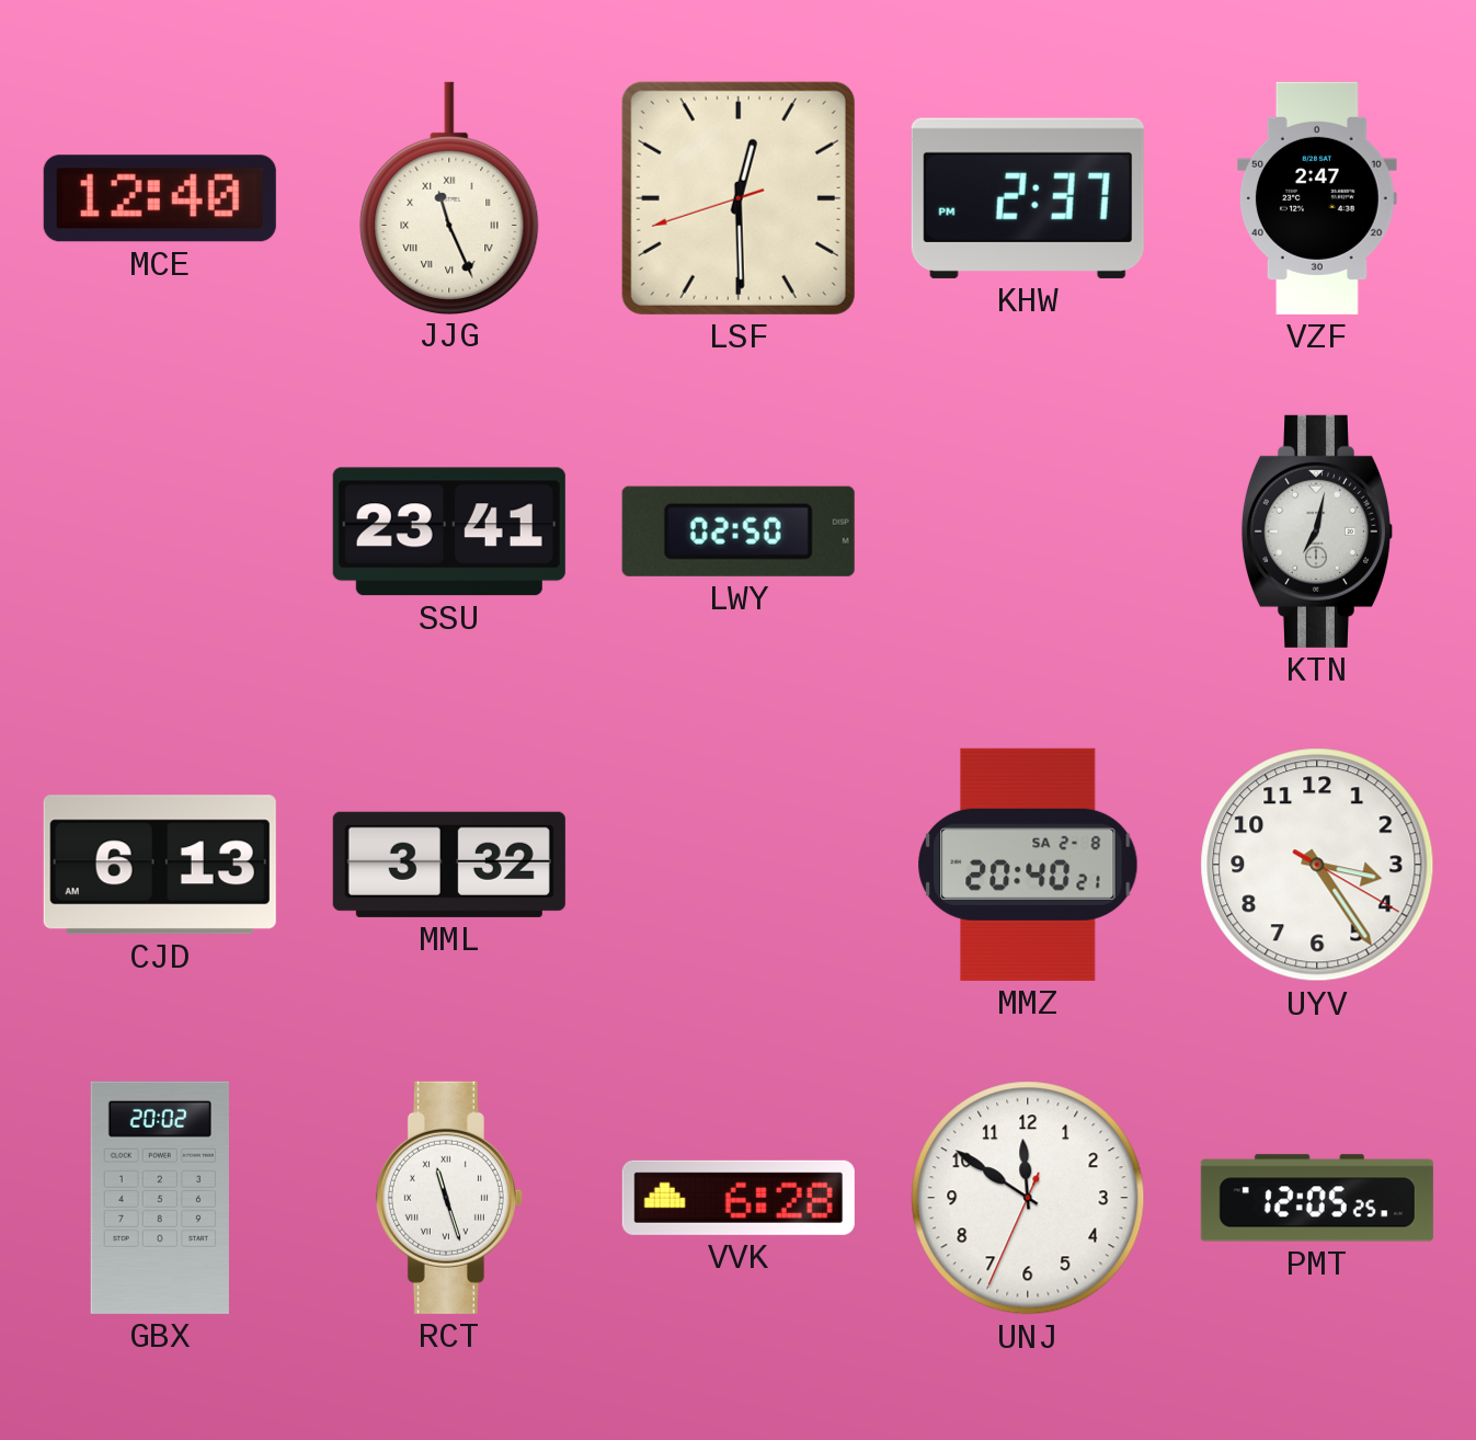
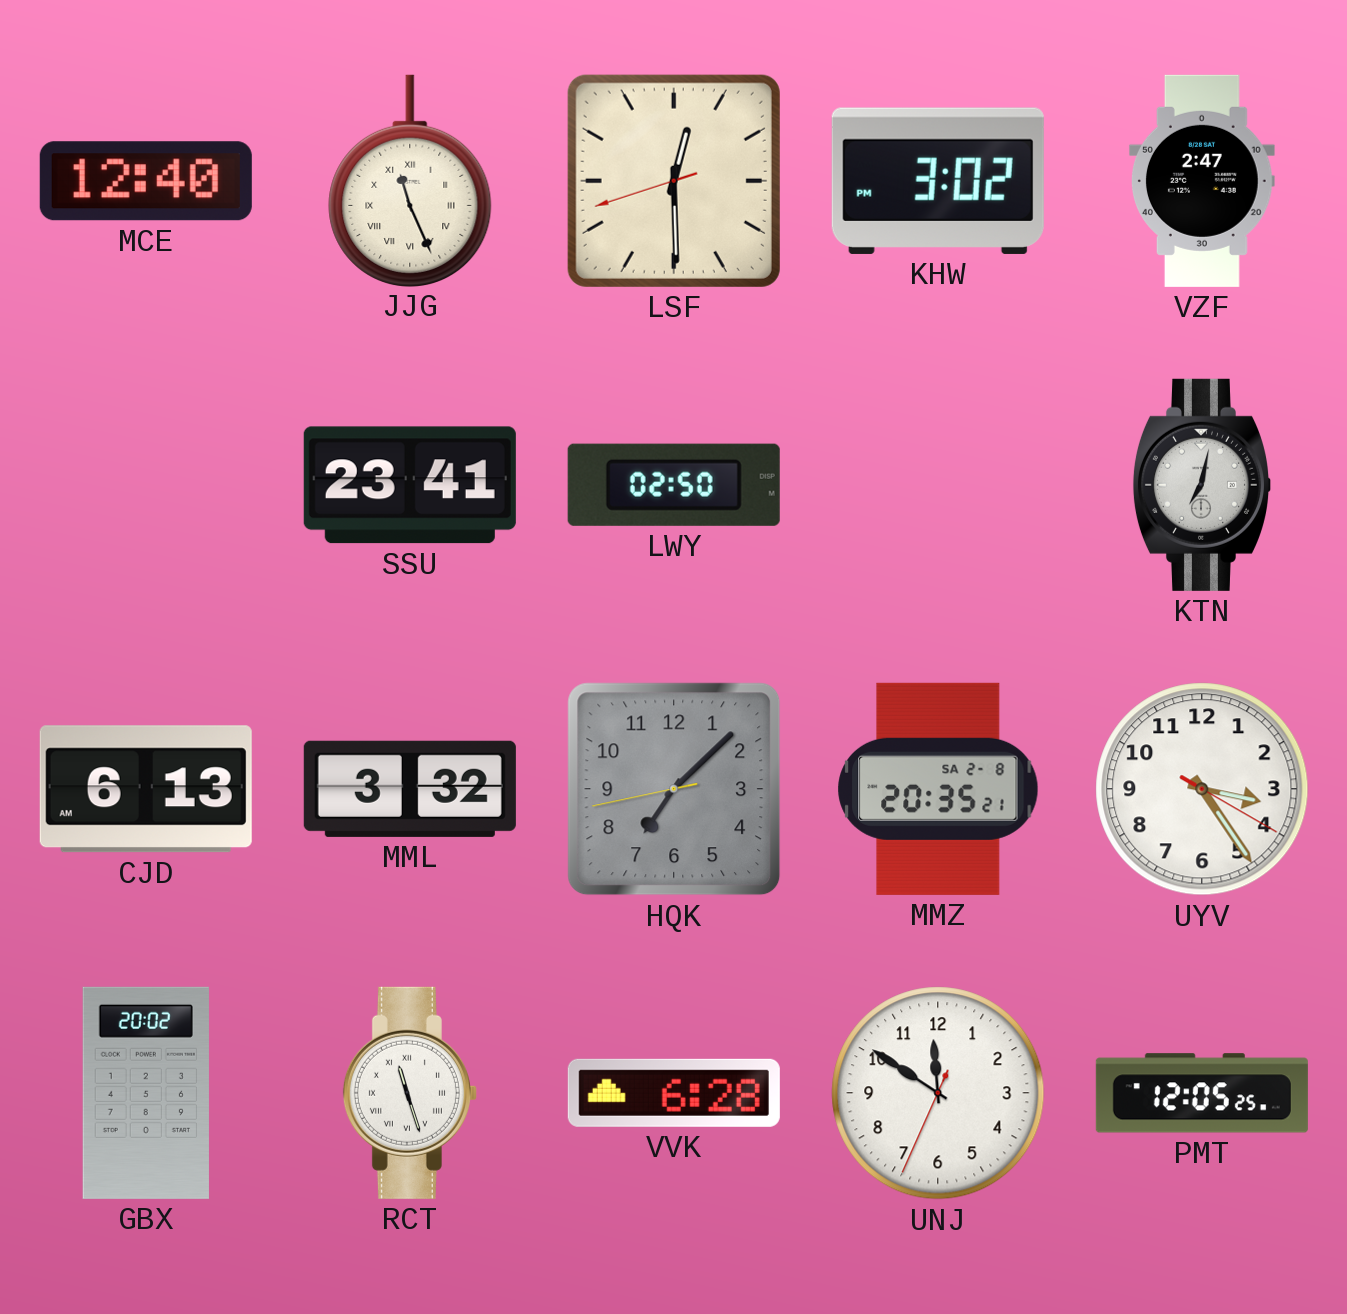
KHW: 2:37 -> 3:02 (938, 181)
HQK: none -> 7:07 (674, 789)
MMZ: 20:40 -> 20:35 (938, 789)
